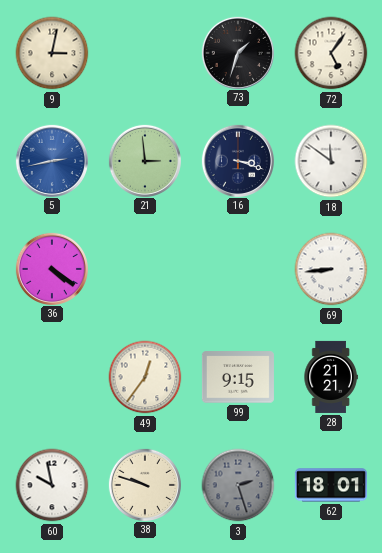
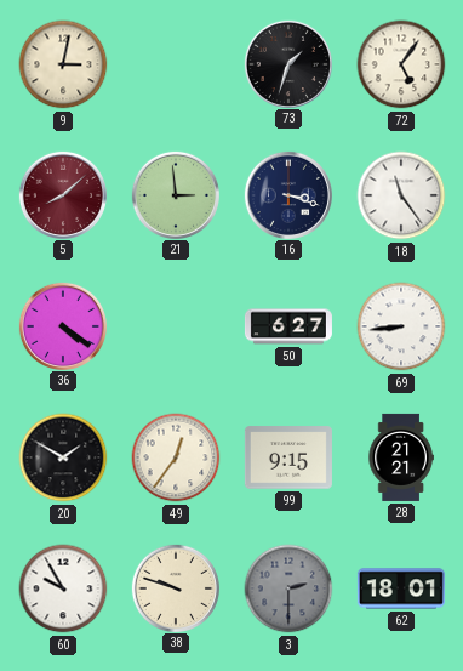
5: 2:43 -> 8:08 (62, 194)
5 dial: blue -> burgundy (62, 194)
18: 11:51 -> 11:24 (401, 195)
50: none -> 6:27 (288, 326)
20: none -> 1:50 (63, 457)
60: 9:58 -> 9:55 (63, 588)
3: 2:27 -> 2:30 (288, 588)
